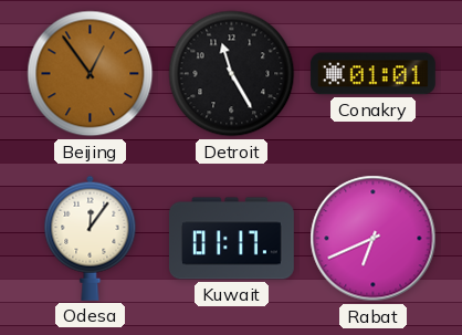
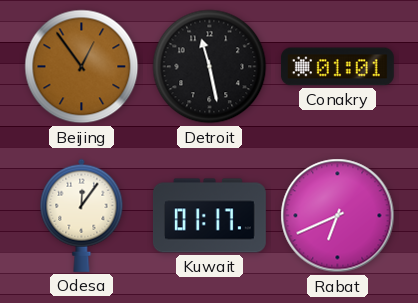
Detroit: 11:25 -> 11:28 (210, 67)
